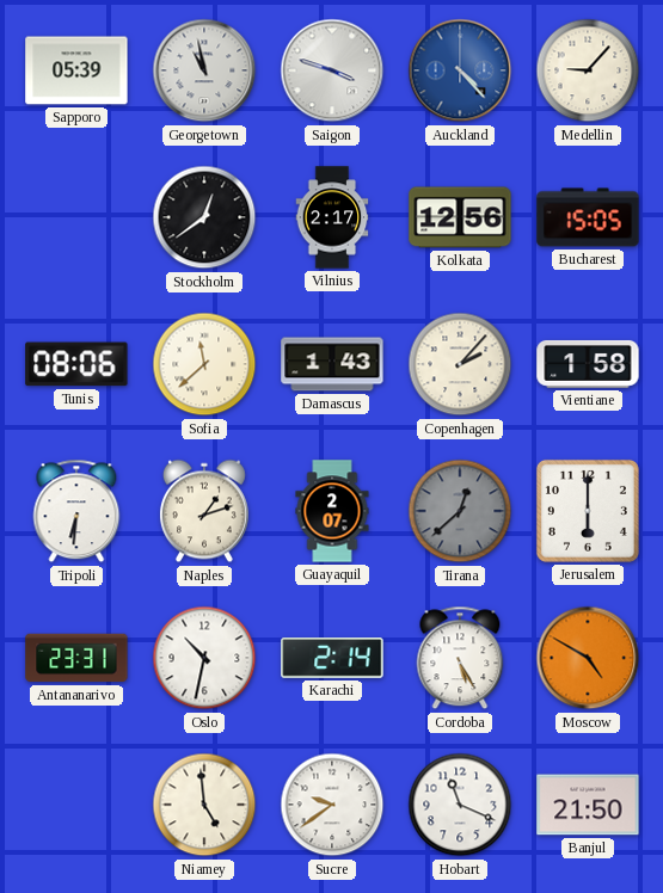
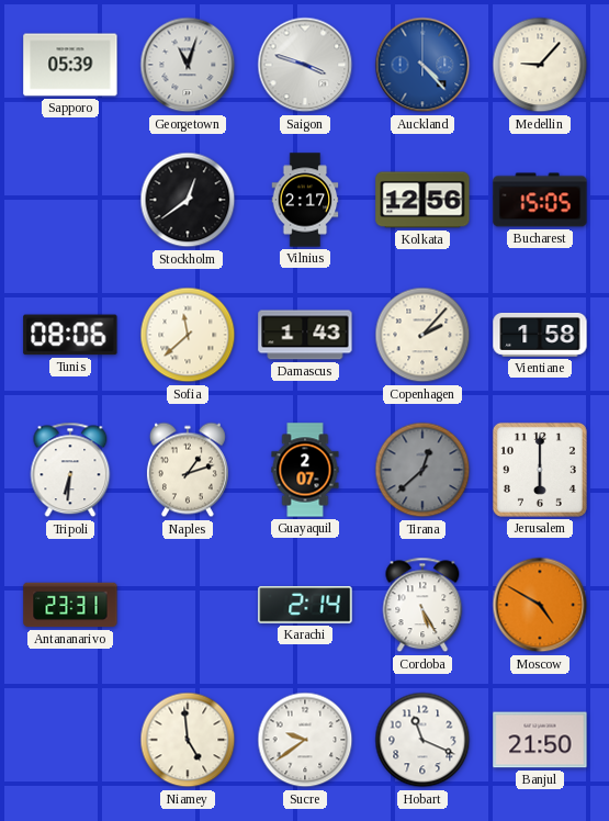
Georgetown: 10:58 -> 11:03 (188, 65)
Oslo: 10:32 -> none (204, 658)
